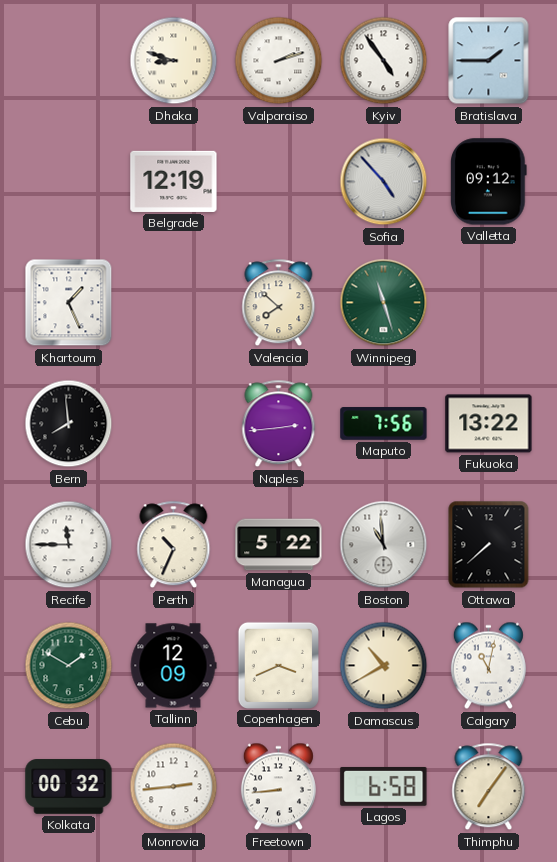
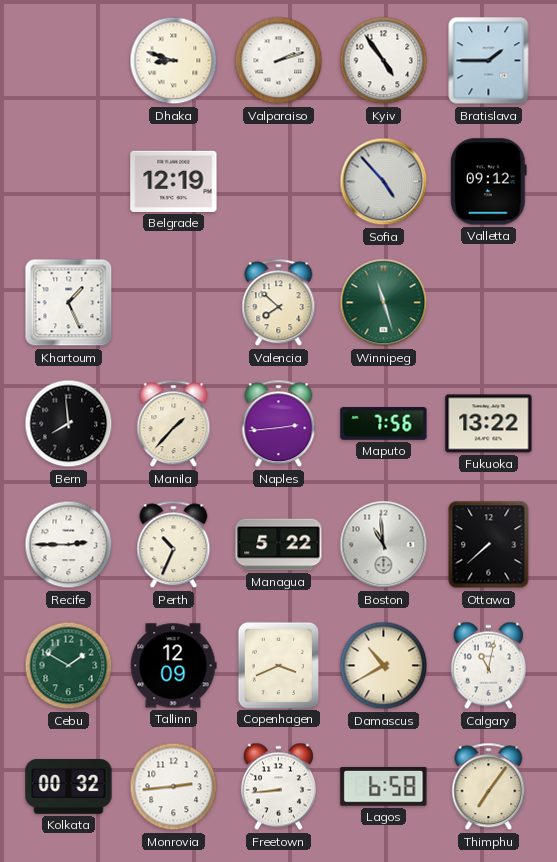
Manila: none -> 1:37 (174, 424)
Recife: 11:45 -> 2:45 (69, 545)
